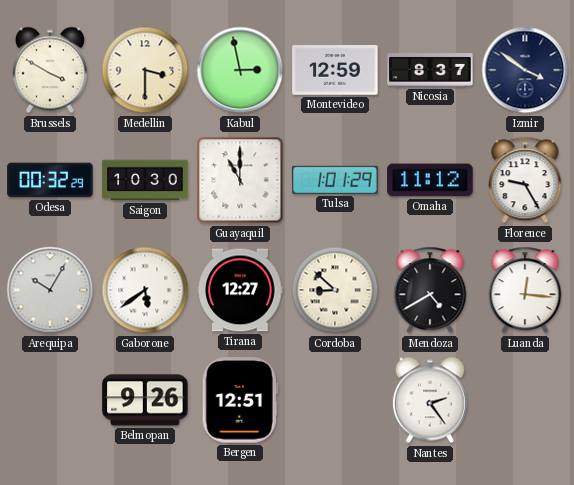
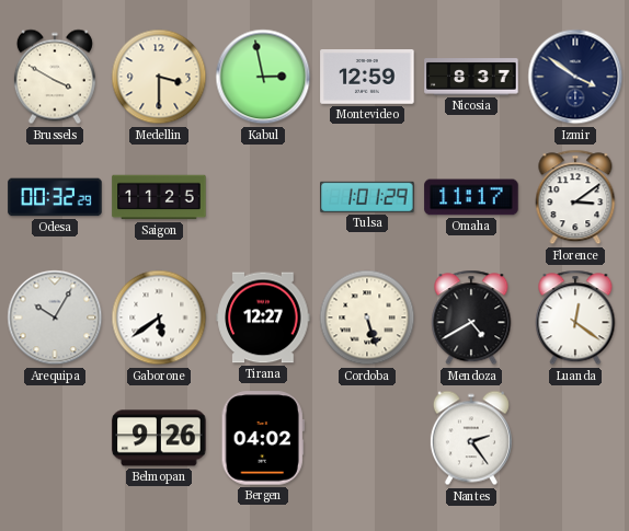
Saigon: 10:30 -> 11:25 (159, 197)
Guayaquil: 11:00 -> none (240, 180)
Omaha: 11:12 -> 11:17 (471, 197)
Florence: 9:25 -> 3:09 (575, 197)
Cordoba: 8:52 -> 5:27 (367, 318)
Luanda: 12:16 -> 12:21 (575, 318)
Bergen: 12:51 -> 04:02 (263, 438)
